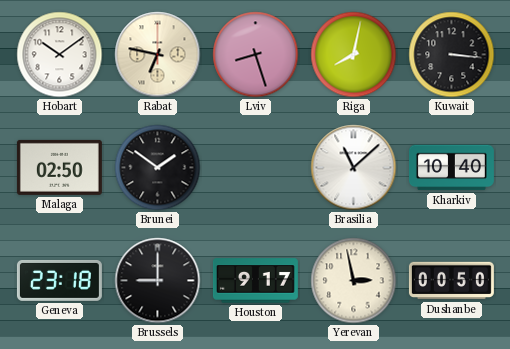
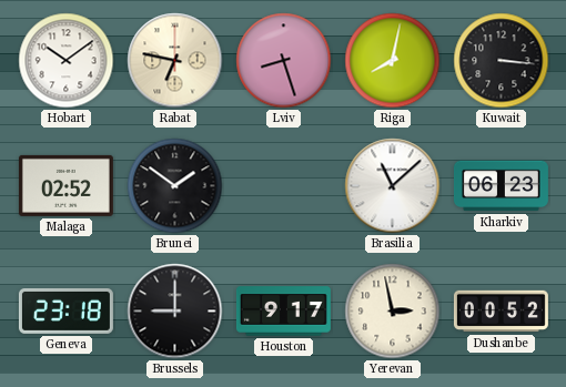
Malaga: 02:50 -> 02:52 (65, 185)
Kharkiv: 10:40 -> 06:23 (501, 186)
Dushanbe: 00:50 -> 00:52 (501, 312)
